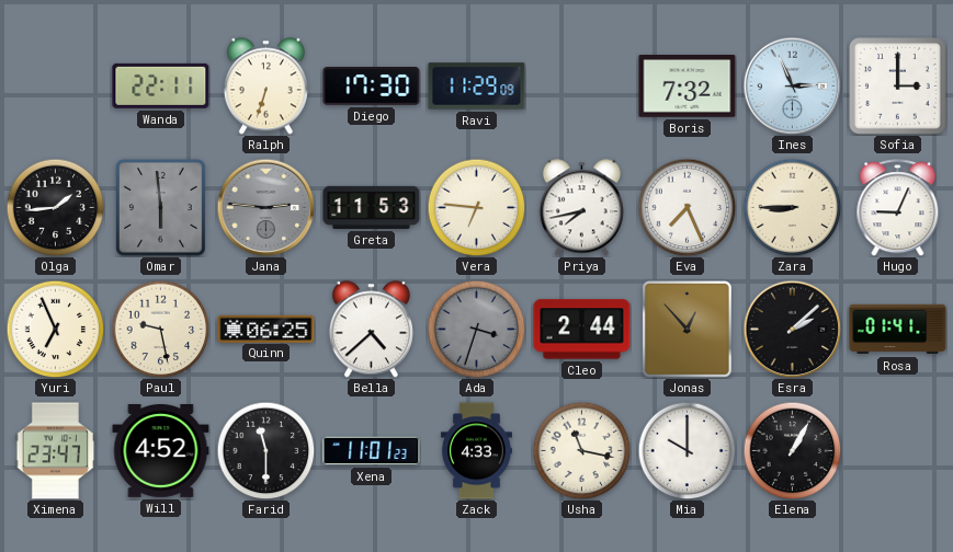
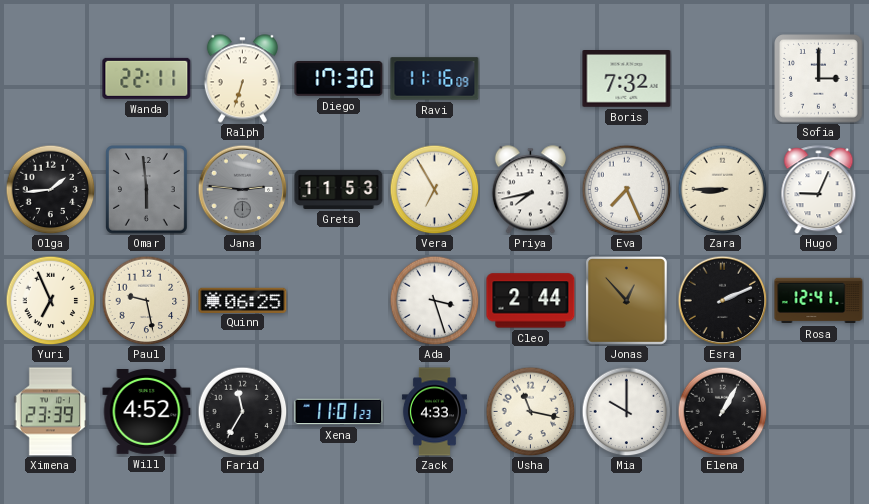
Ravi: 11:29 -> 11:16 (435, 79)
Ines: 2:56 -> none (792, 85)
Vera: 6:46 -> 6:55 (434, 189)
Bella: 4:38 -> none (371, 330)
Ada: 3:33 -> 3:27 (434, 300)
Ada dial: grey -> white (434, 300)
Esra: 2:08 -> 2:11 (722, 300)
Rosa: 01:41 -> 12:41 (819, 301)
Ximena: 23:47 -> 23:39 (50, 412)
Farid: 11:30 -> 11:35 (242, 411)
